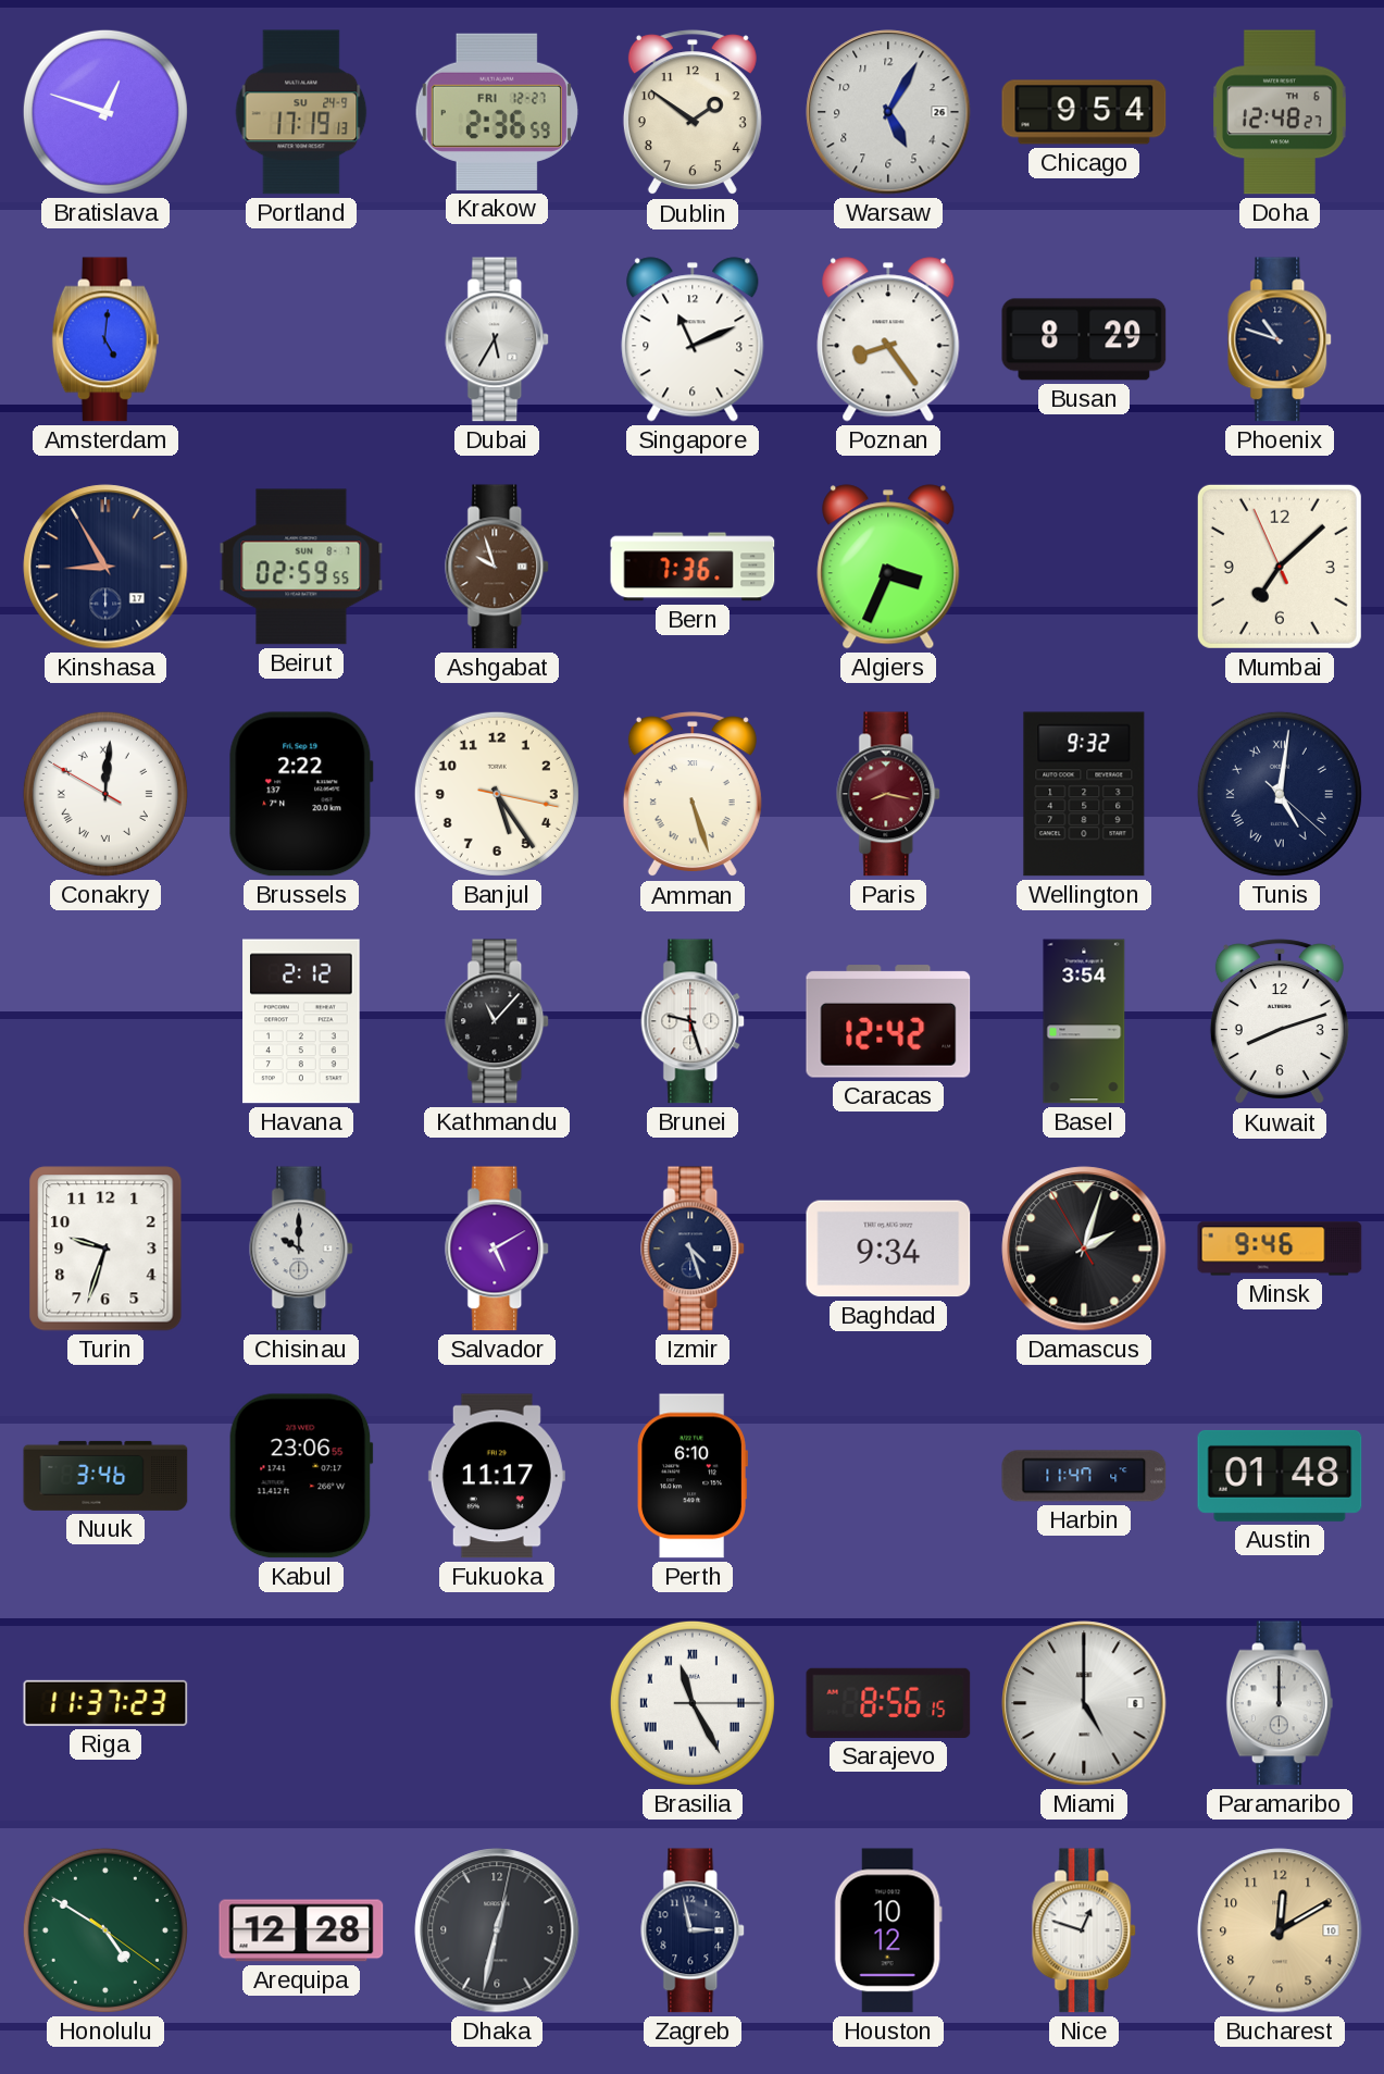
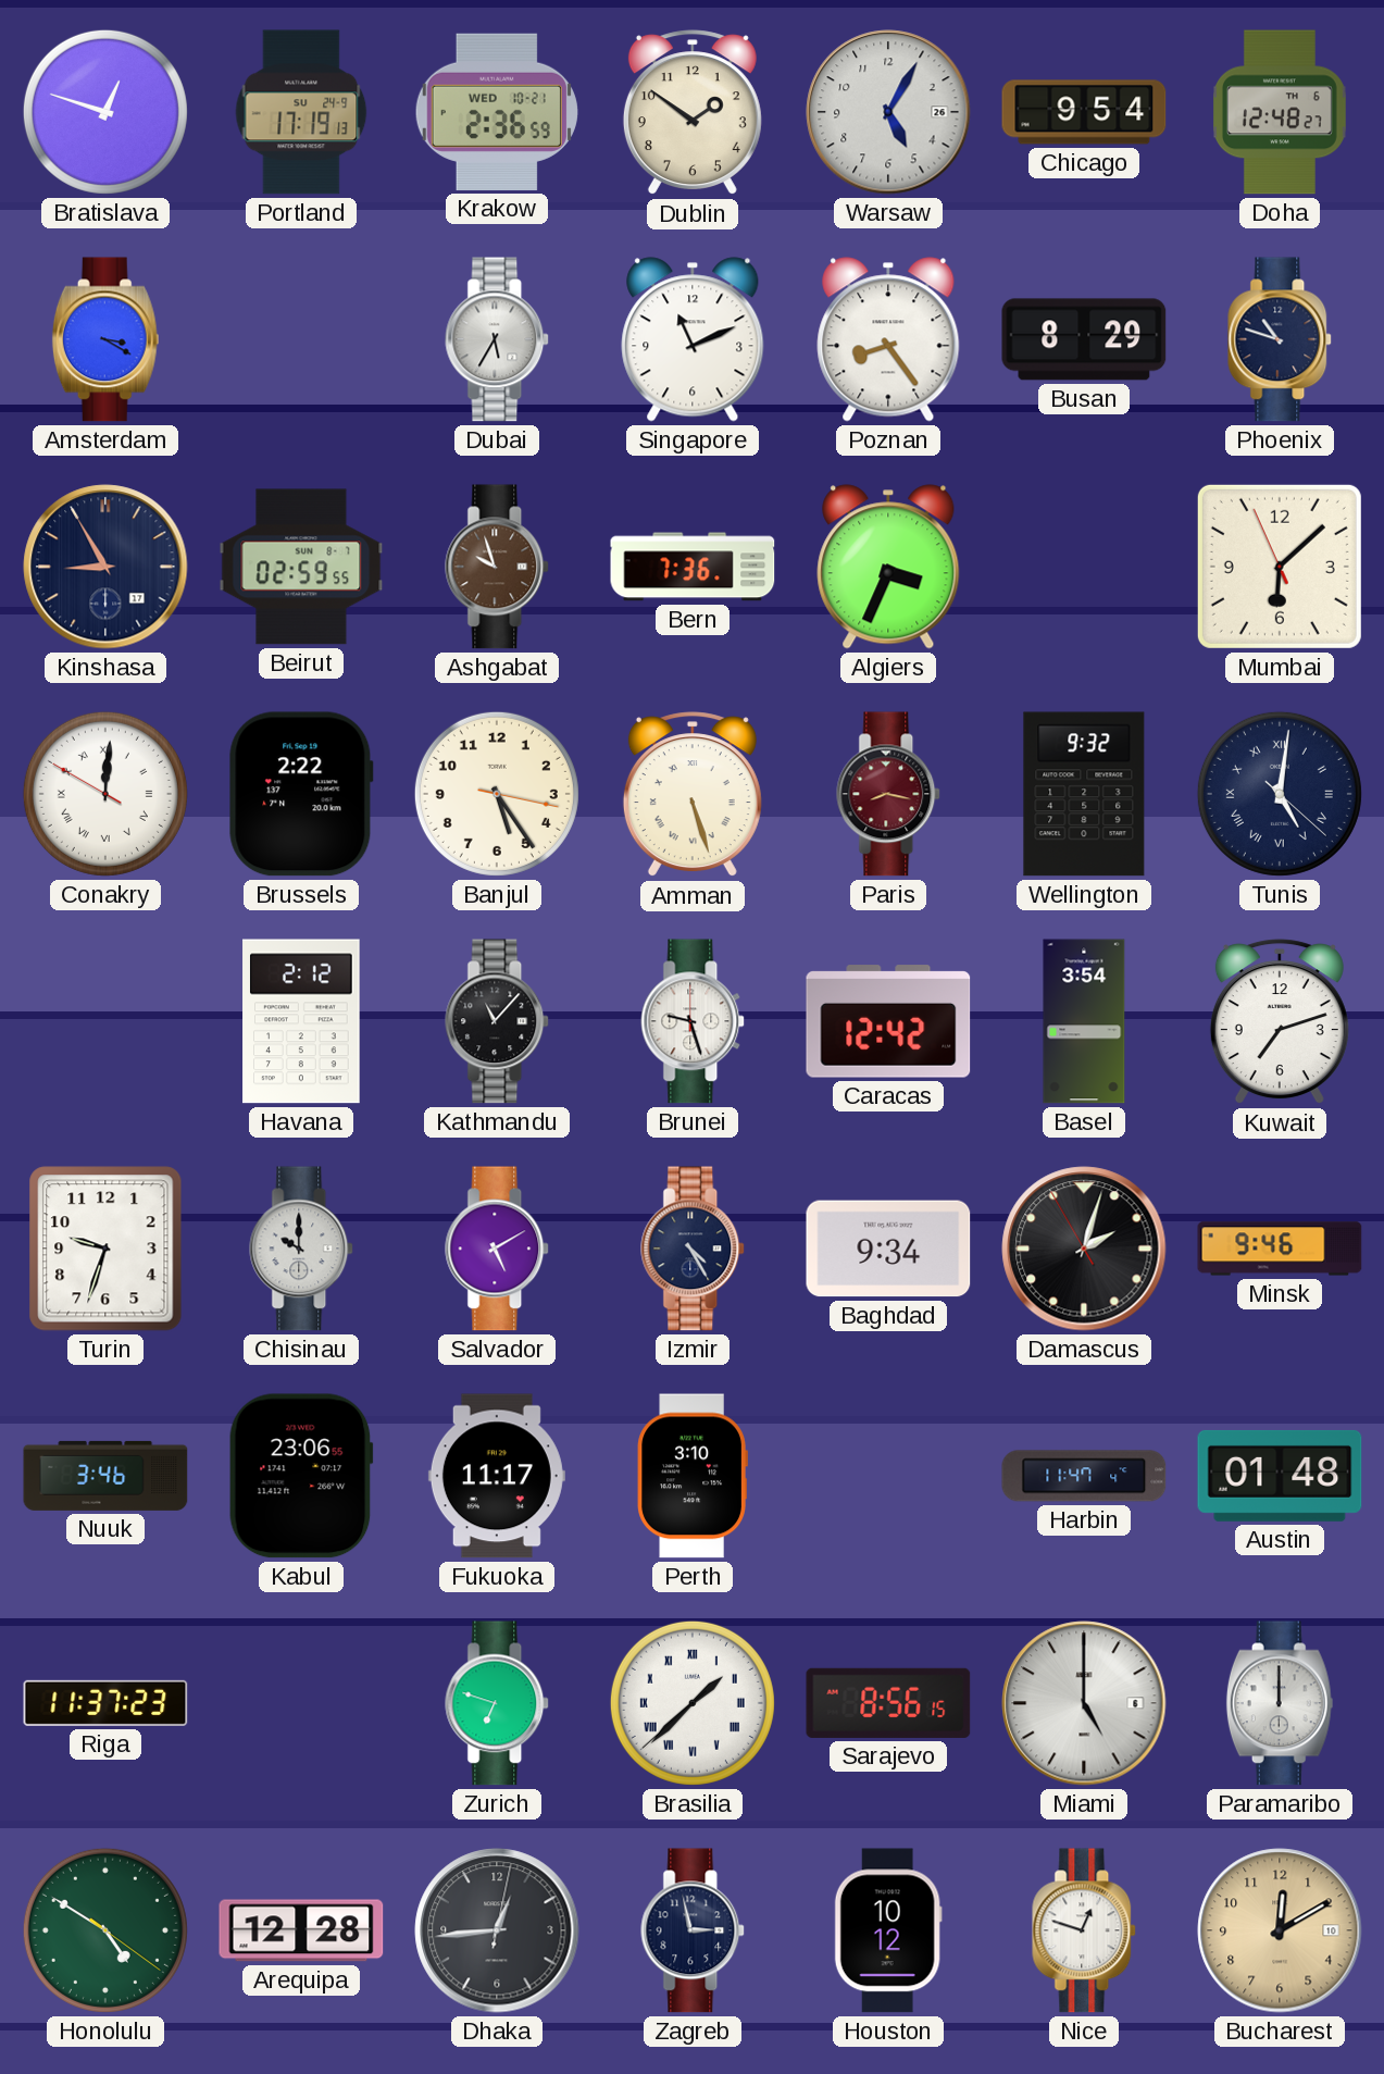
Krakow date: FRI 12-27 -> WED 10-21 (497, 112)
Amsterdam: 5:01 -> 3:20 (105, 339)
Mumbai: 7:07 -> 6:07 (1280, 567)
Kuwait: 8:12 -> 7:12 (1280, 1022)
Izmir: 4:27 -> 4:25 (694, 1249)
Perth: 6:10 -> 3:10 (693, 1476)
Zurich: none -> 6:48 (498, 1703)
Brasilia: 11:25 -> 1:37 (693, 1703)
Dhaka: 12:32 -> 12:44 (497, 1930)
